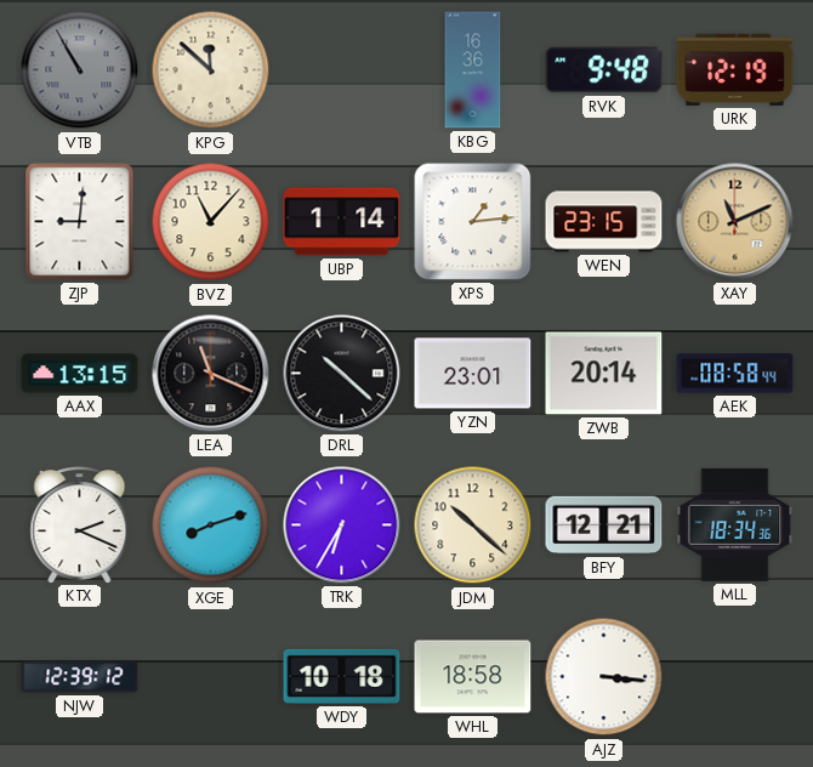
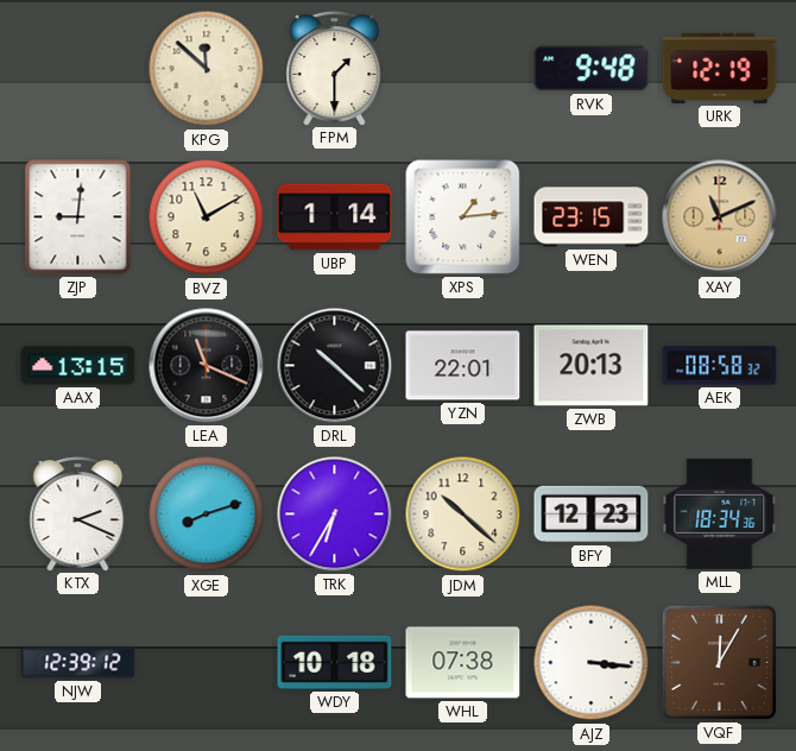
VTB: 10:55 -> none (80, 70)
FPM: none -> 1:30 (335, 69)
KBG: 16:36 -> none (473, 70)
BVZ: 11:07 -> 11:10 (207, 217)
YZN: 23:01 -> 22:01 (463, 366)
ZWB: 20:14 -> 20:13 (592, 366)
AEK: 08:58:44 -> 08:58:32 (720, 366)
BFY: 12:21 -> 12:23 (592, 515)
WHL: 18:58 -> 07:38 (463, 663)
VQF: none -> 12:05 (719, 662)
